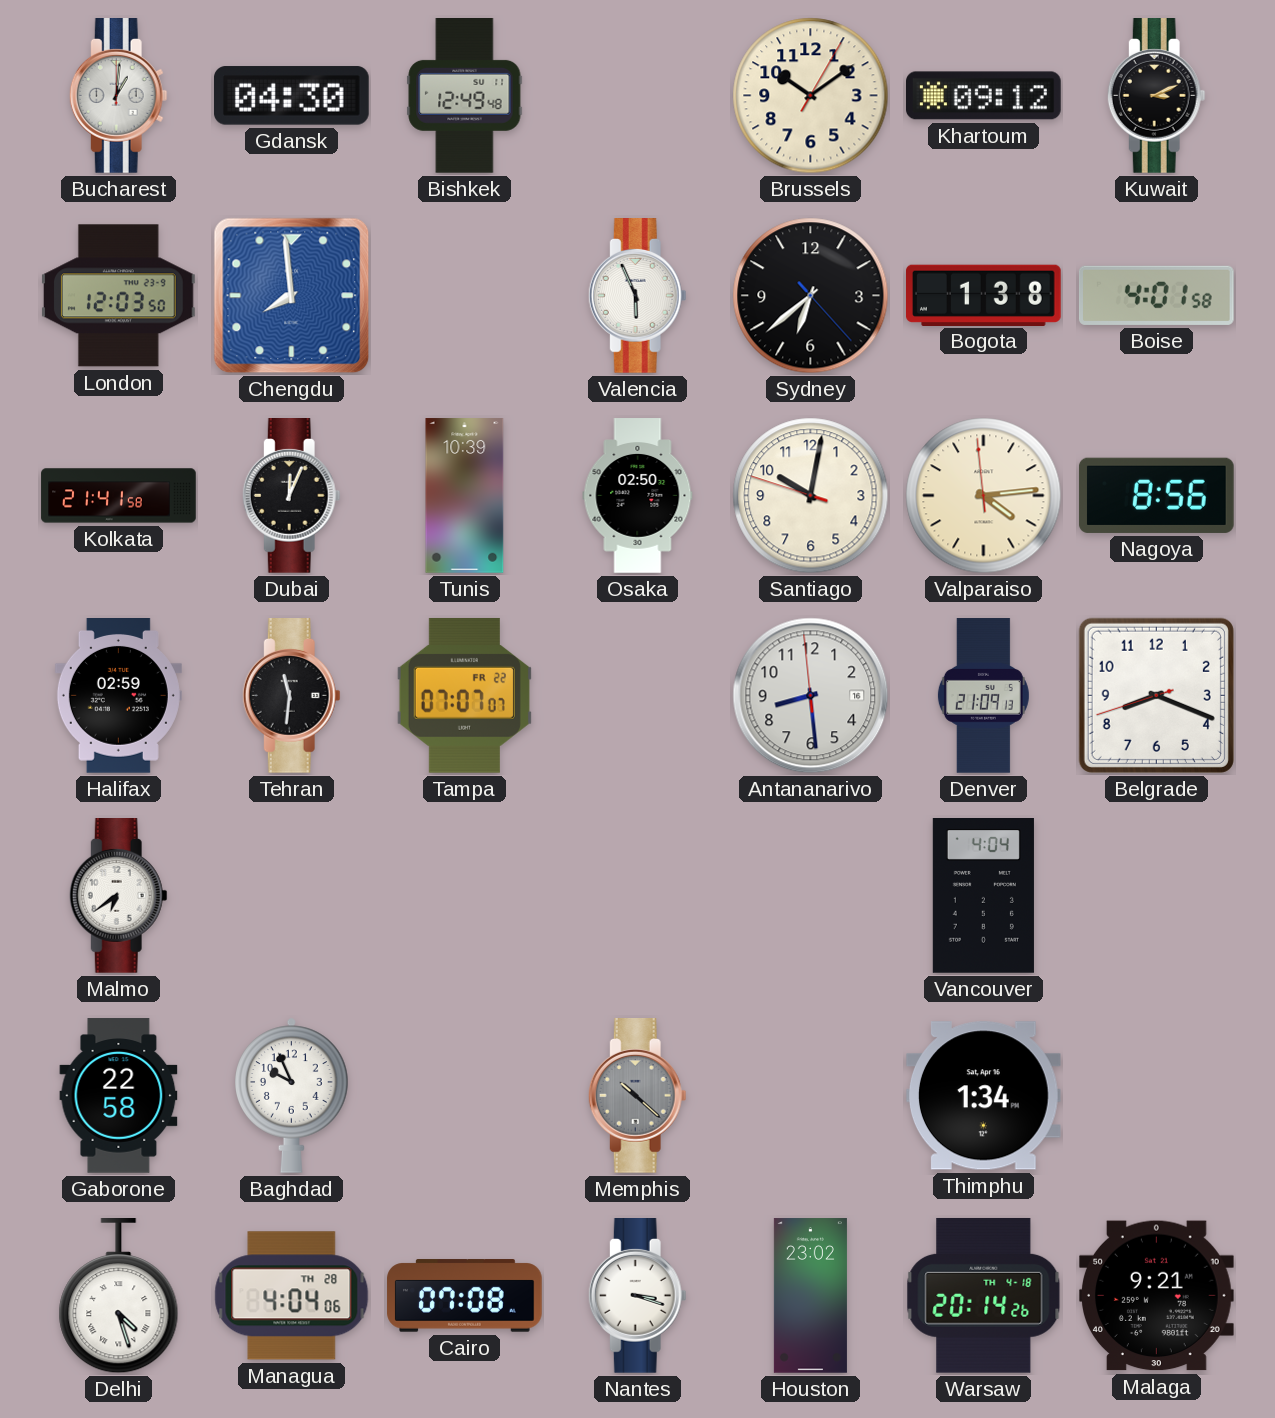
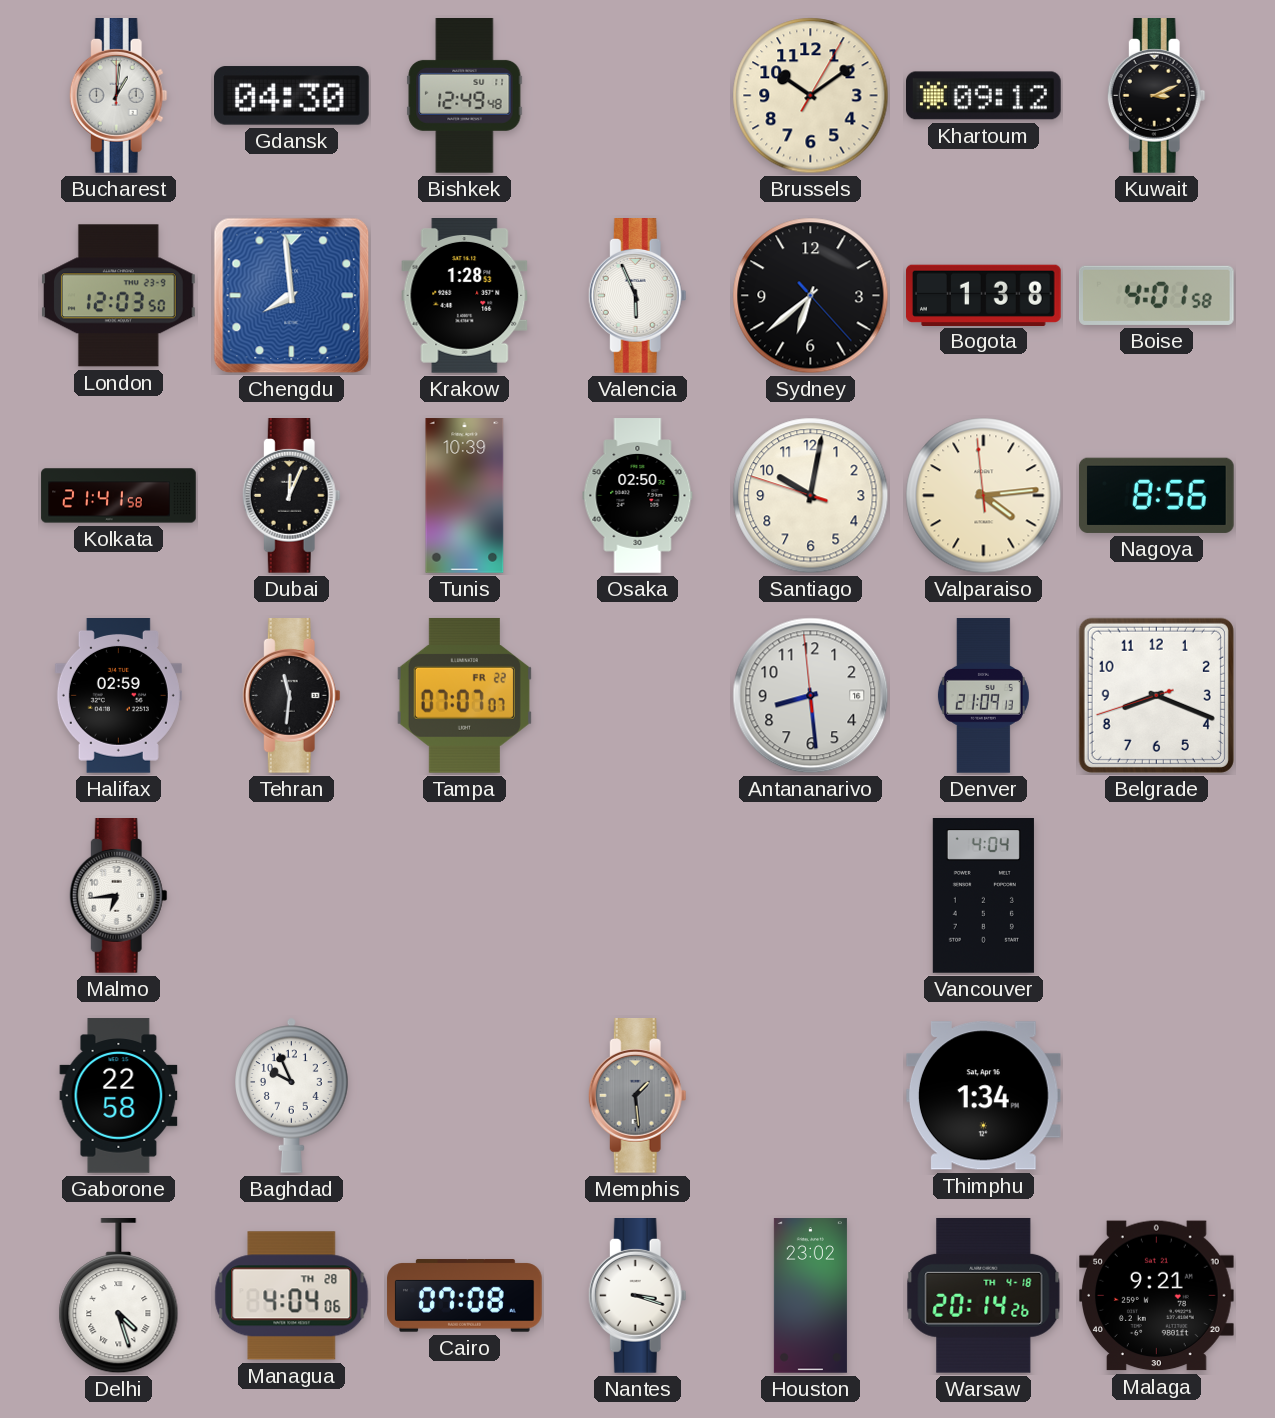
Krakow: none -> 1:28 (465, 296)
Malmo: 6:39 -> 6:44 (118, 896)
Memphis: 10:22 -> 1:29 (637, 1096)
